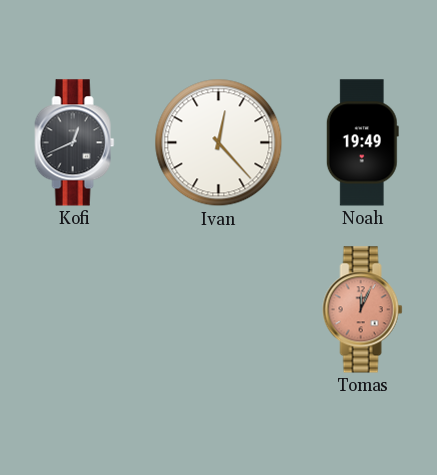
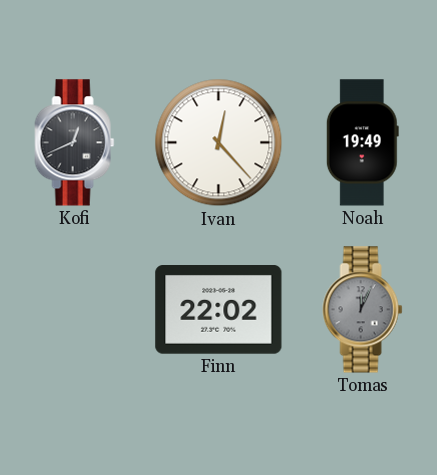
Finn: none -> 22:02 (219, 310)
Tomas dial: salmon -> grey (363, 310)
